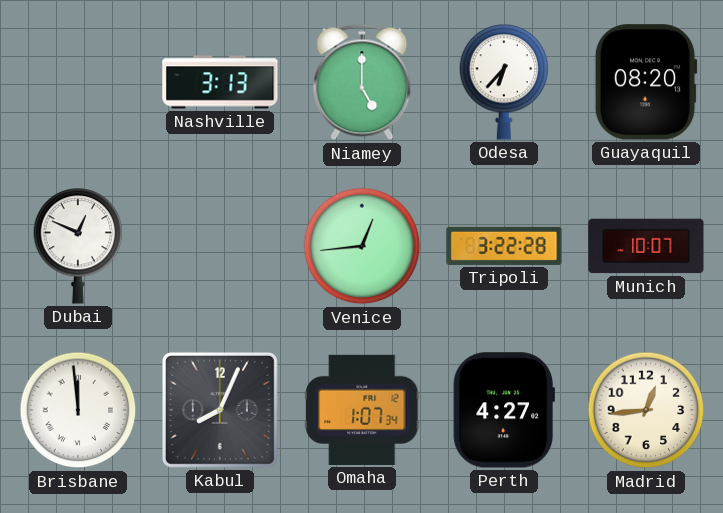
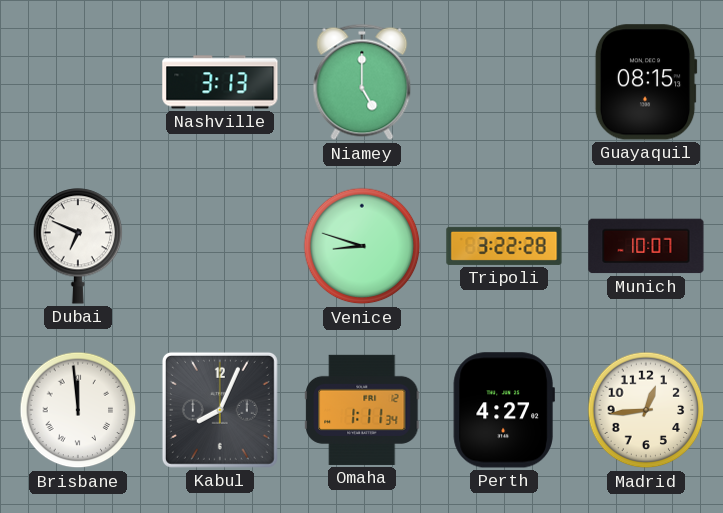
Odesa: 6:37 -> none (504, 82)
Guayaquil: 08:20 -> 08:15 (646, 82)
Dubai: 12:49 -> 6:49 (78, 246)
Venice: 12:44 -> 8:48 (362, 246)
Omaha: 1:07 -> 1:11 (362, 410)
